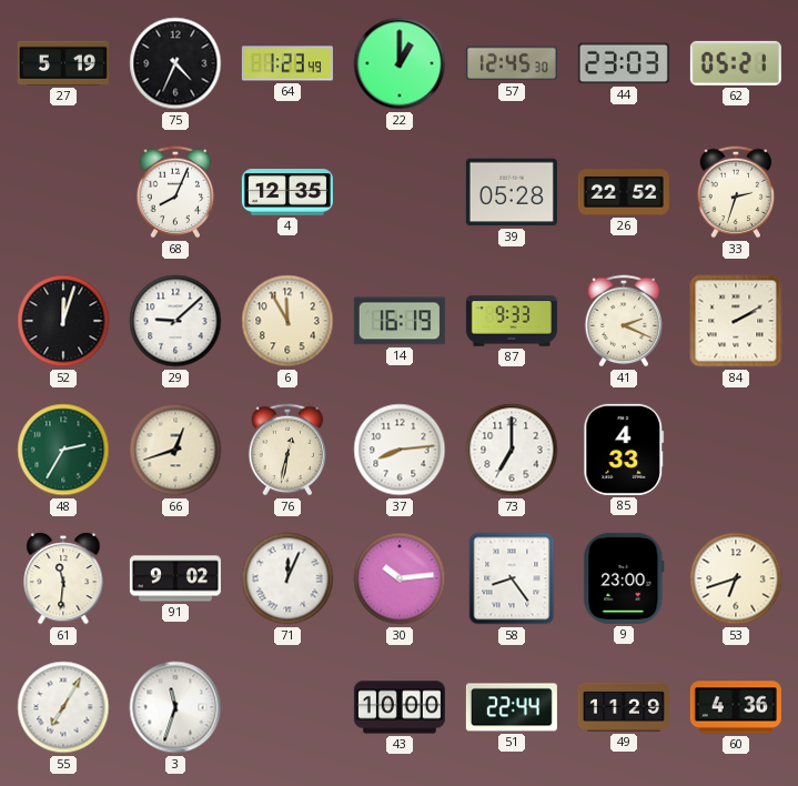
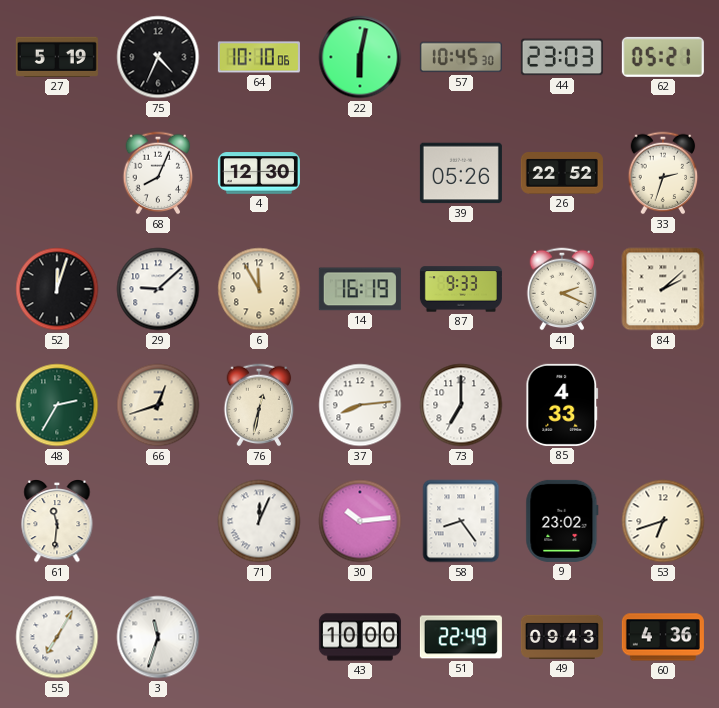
64: 1:23 -> 10:10 (259, 57)
22: 1:00 -> 6:02 (360, 57)
57: 12:45 -> 10:45 (461, 57)
4: 12:35 -> 12:30 (259, 173)
39: 05:28 -> 05:26 (461, 173)
84: 2:10 -> 2:08 (663, 289)
91: 9:02 -> none (175, 578)
9: 23:00 -> 23:02 (562, 521)
51: 22:44 -> 22:49 (461, 637)
49: 11:29 -> 09:43 (562, 637)
